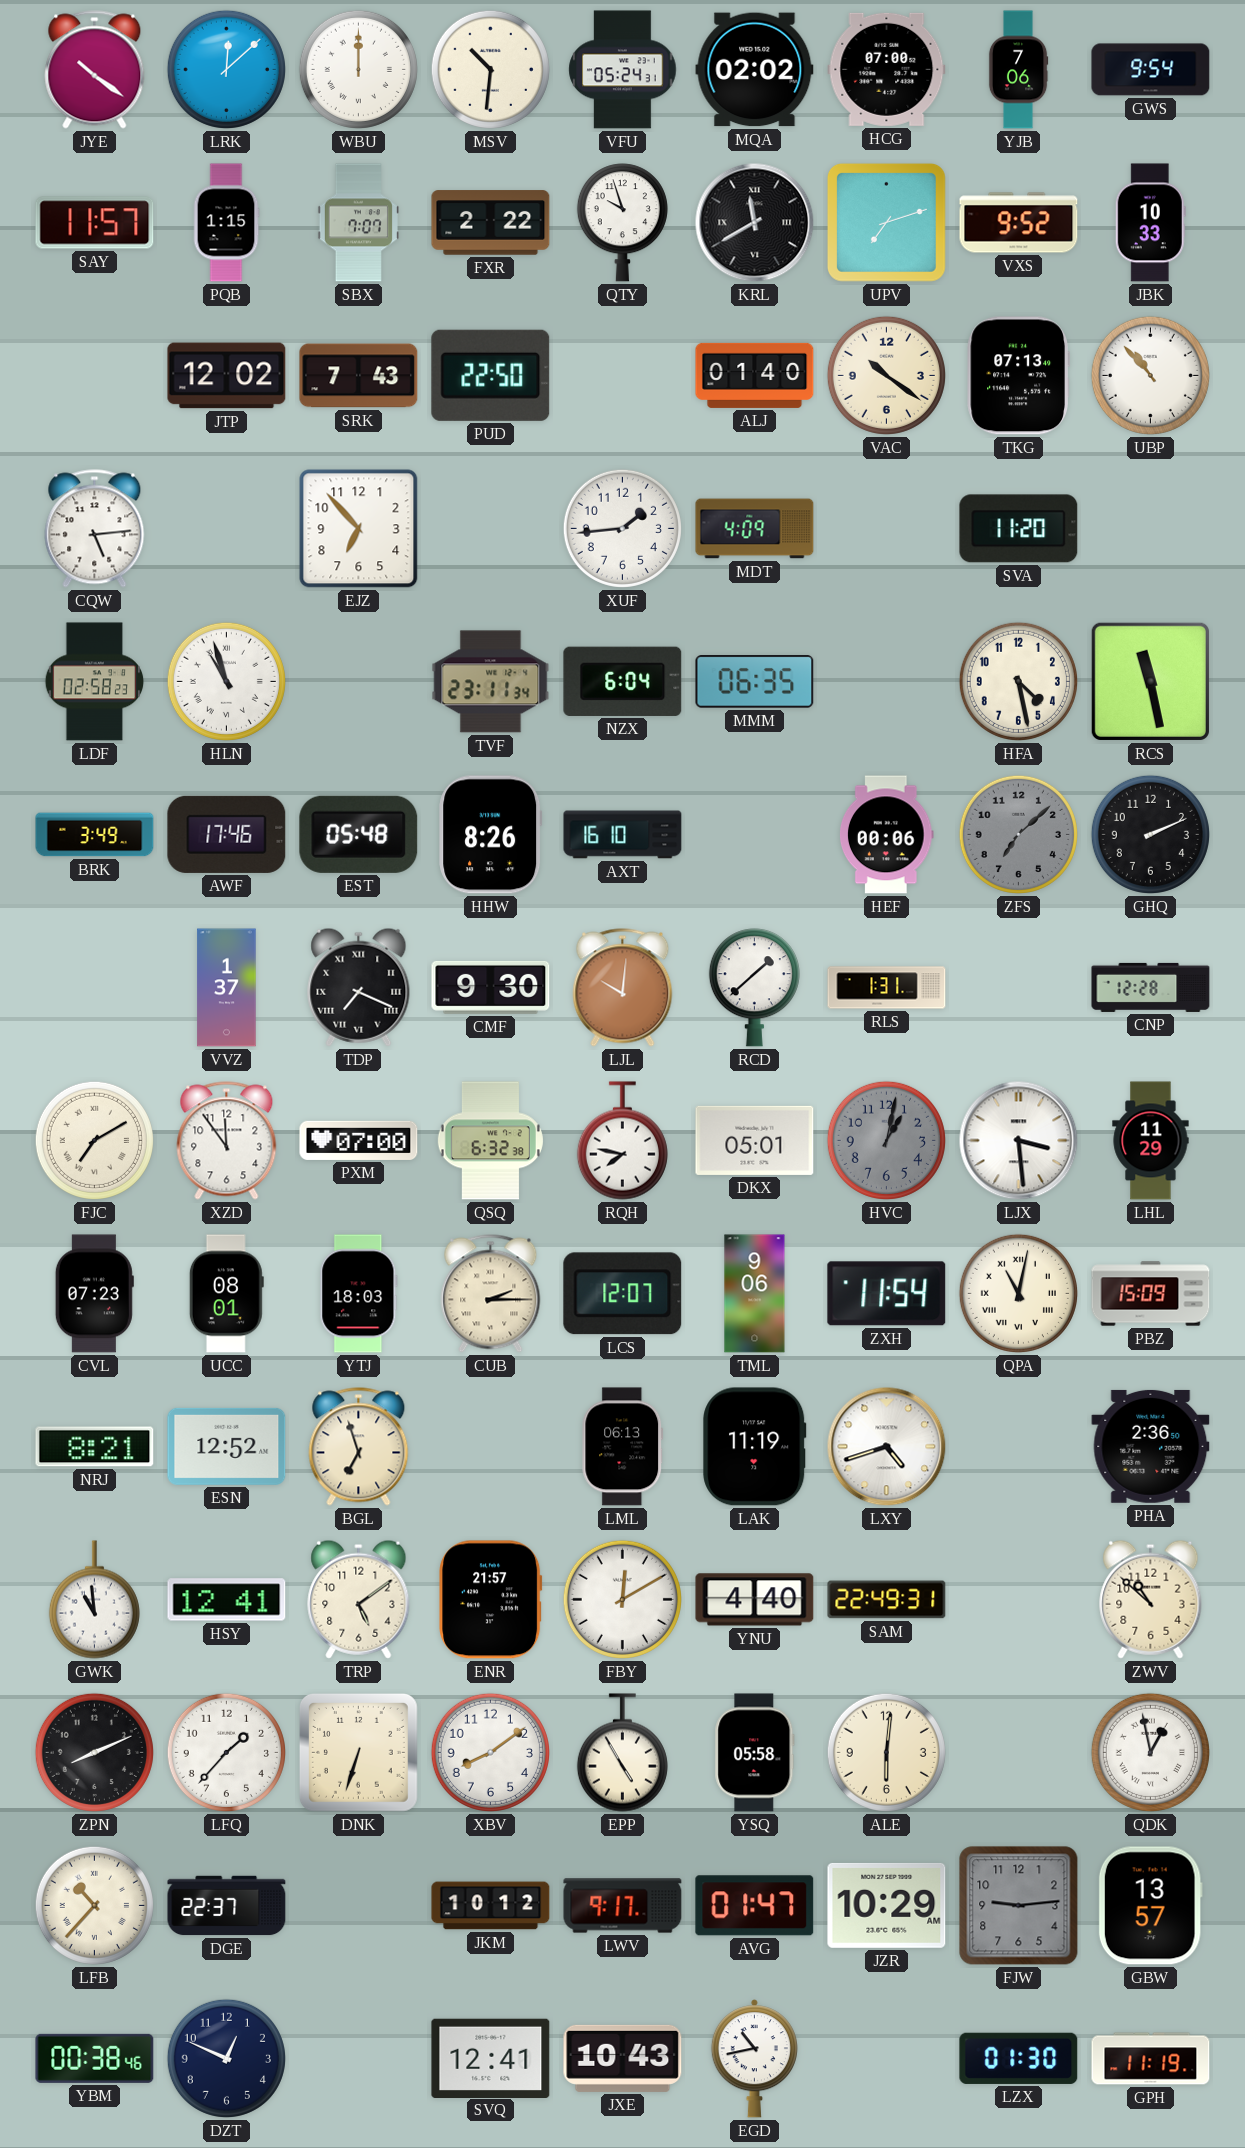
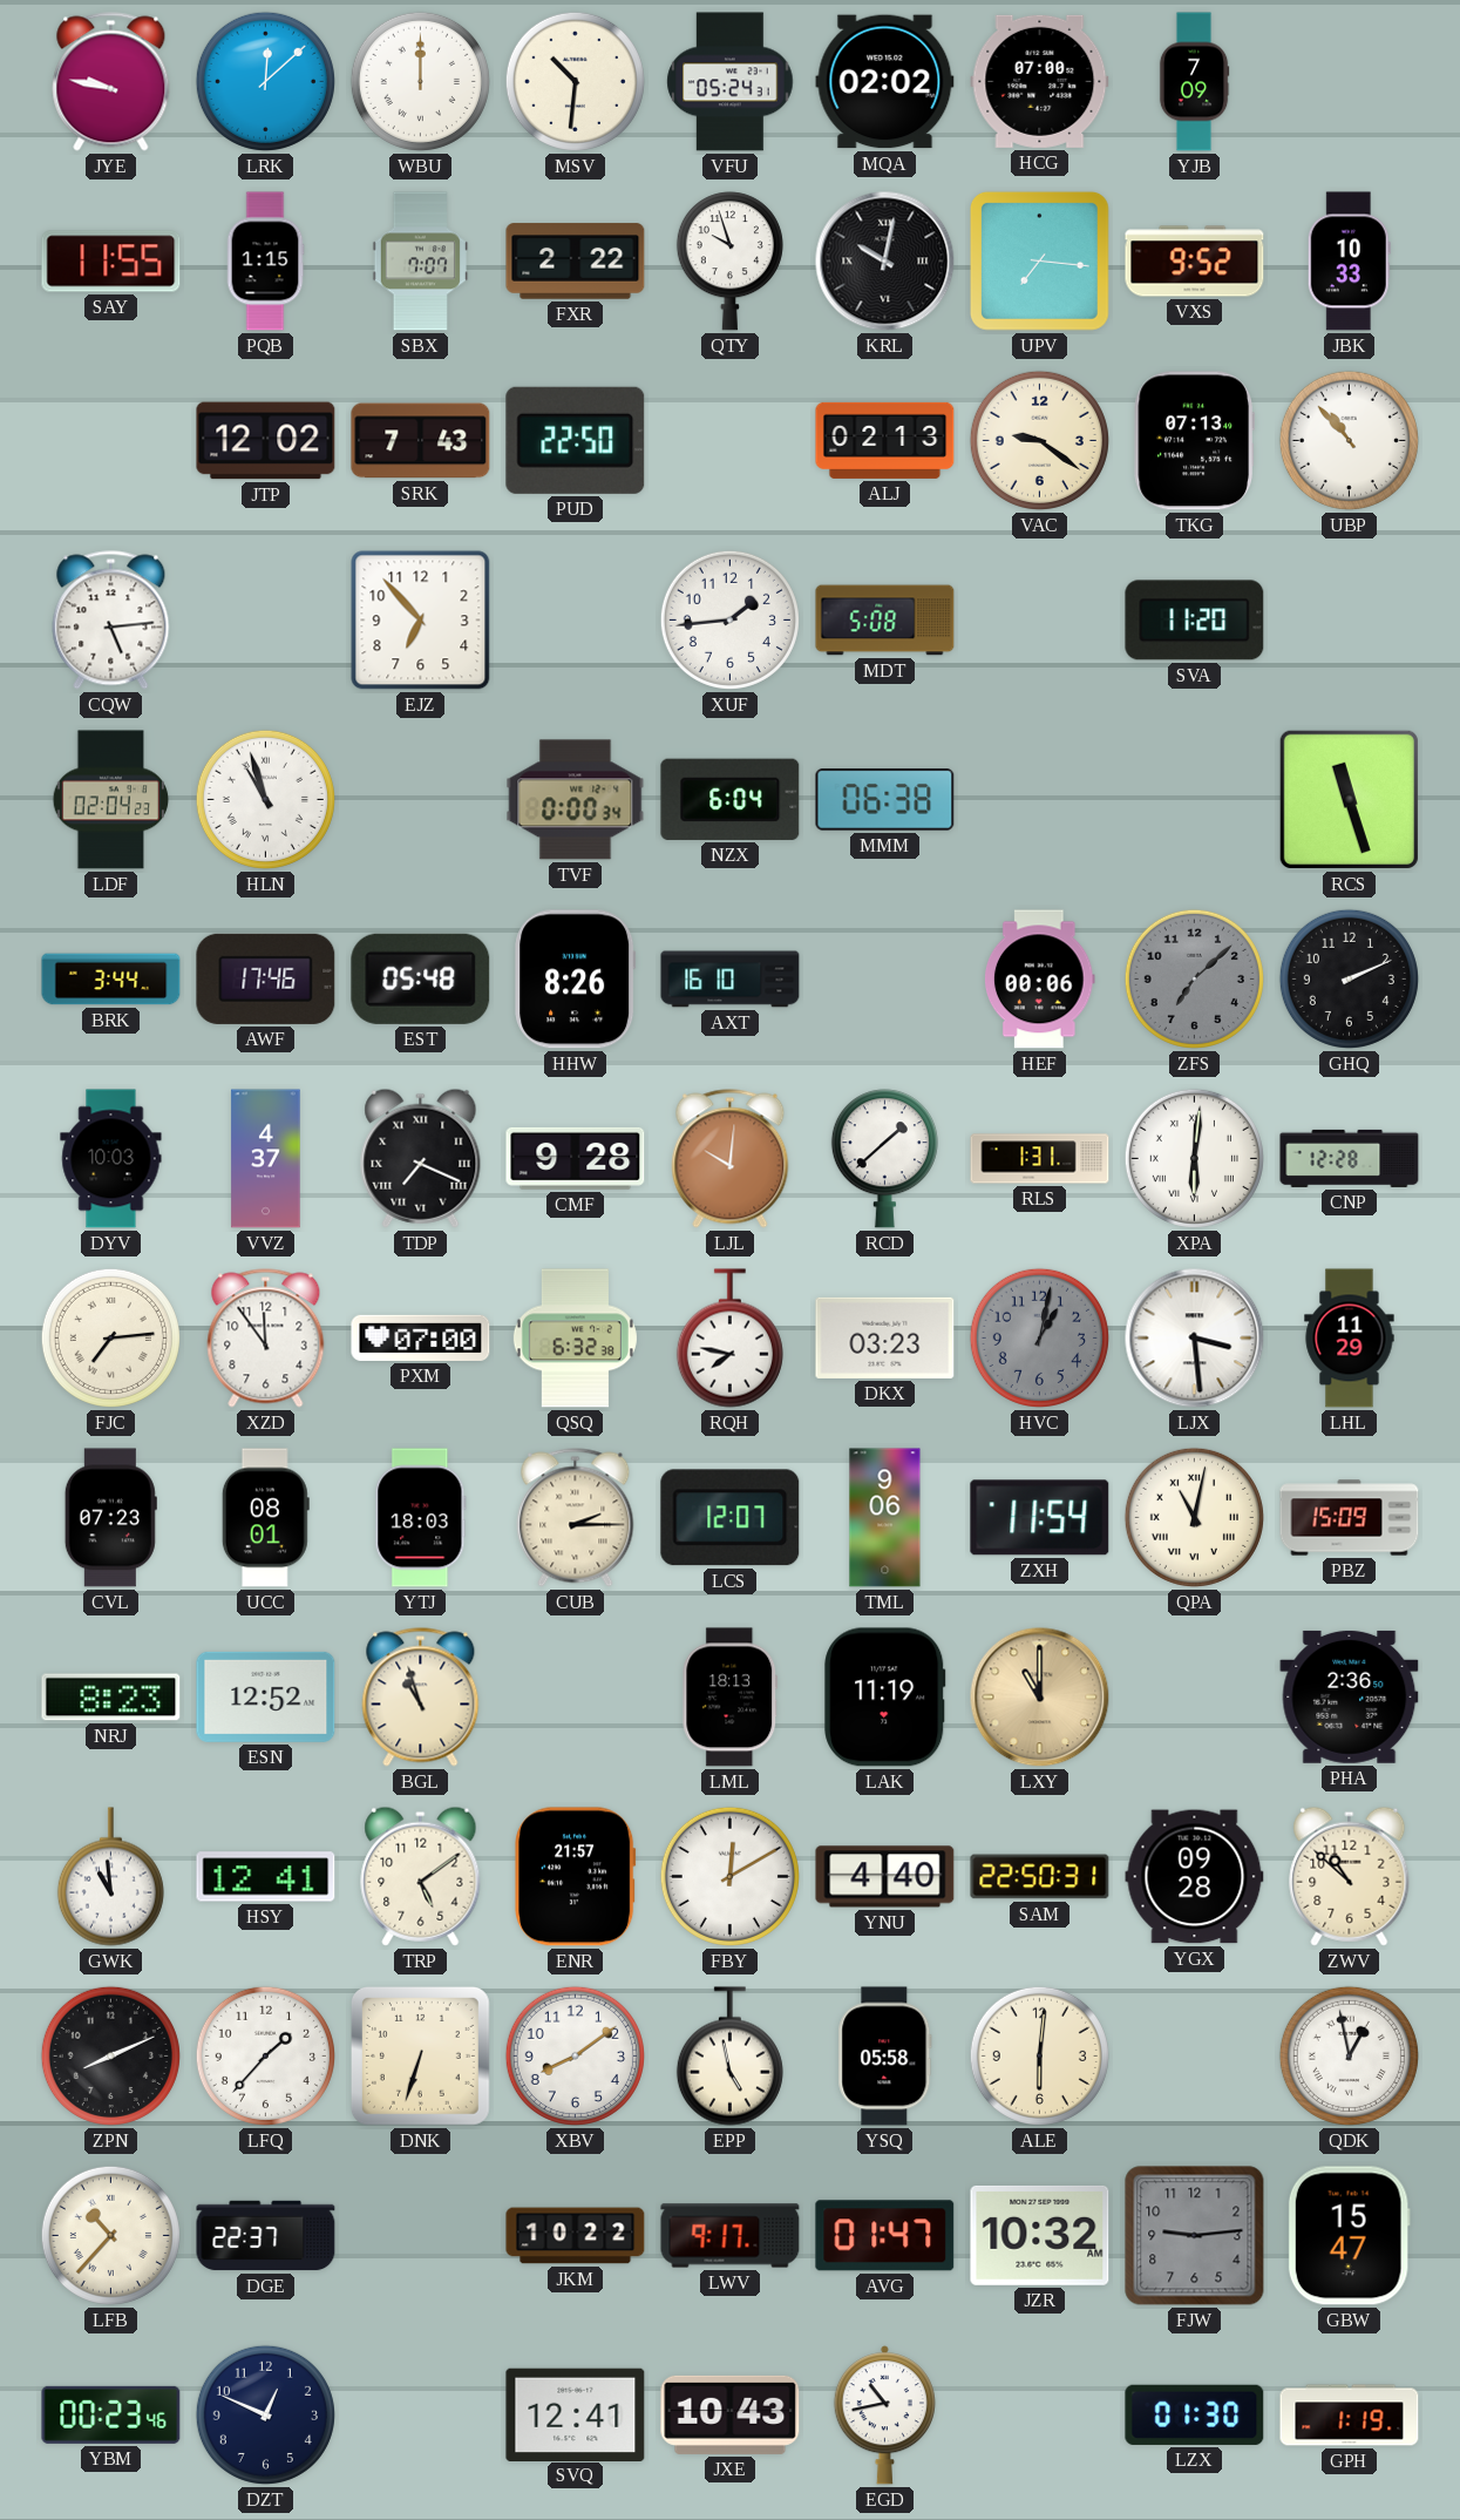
JYE: 10:21 -> 9:47 (111, 82)
YJB: 7:06 -> 7:09 (1194, 82)
GWS: 9:54 -> none (1151, 70)
SAY: 11:57 -> 11:55 (111, 262)
KRL: 11:40 -> 10:02 (885, 262)
UPV: 7:12 -> 7:16 (1039, 260)
ALJ: 01:40 -> 02:13 (885, 440)
VAC: 10:21 -> 9:21 (1039, 440)
MDT: 4:09 -> 5:08 (885, 621)
LDF: 02:58 -> 02:04 (111, 800)
TVF: 23:11 -> 0:00 (576, 800)
MMM: 06:35 -> 06:38 (885, 800)
HFA: 4:28 -> none (1018, 681)
RCS: 11:28 -> 11:27 (1349, 799)
BRK: 3:49 -> 3:44 (111, 980)
DYV: none -> 10:03 (111, 1159)
VVZ: 1:37 -> 4:37 (266, 1159)
CMF: 9:30 -> 9:28 (576, 1158)
XPA: none -> 6:01 (1194, 1158)
FJC: 7:10 -> 7:14 (110, 1337)
DKX: 05:01 -> 03:23 (885, 1337)
NRJ: 8:21 -> 8:23 (111, 1698)
BGL: 6:57 -> 10:57 (421, 1698)
LML: 06:13 -> 18:13 (731, 1698)
LXY: 4:42 -> 11:00 (1040, 1698)
LXY dial: white -> champagne (1040, 1698)
SAM: 22:49 -> 22:50 (1040, 1877)
YGX: none -> 09:28 (1195, 1877)
EPP: 4:55 -> 4:58 (729, 2057)
JKM: 10:12 -> 10:22 (576, 2236)
JZR: 10:29 -> 10:32 (1040, 2235)
GBW: 13:57 -> 15:47 (1349, 2236)
YBM: 00:38 -> 00:23 (111, 2414)
GPH: 11:19 -> 1:19 (1350, 2416)
